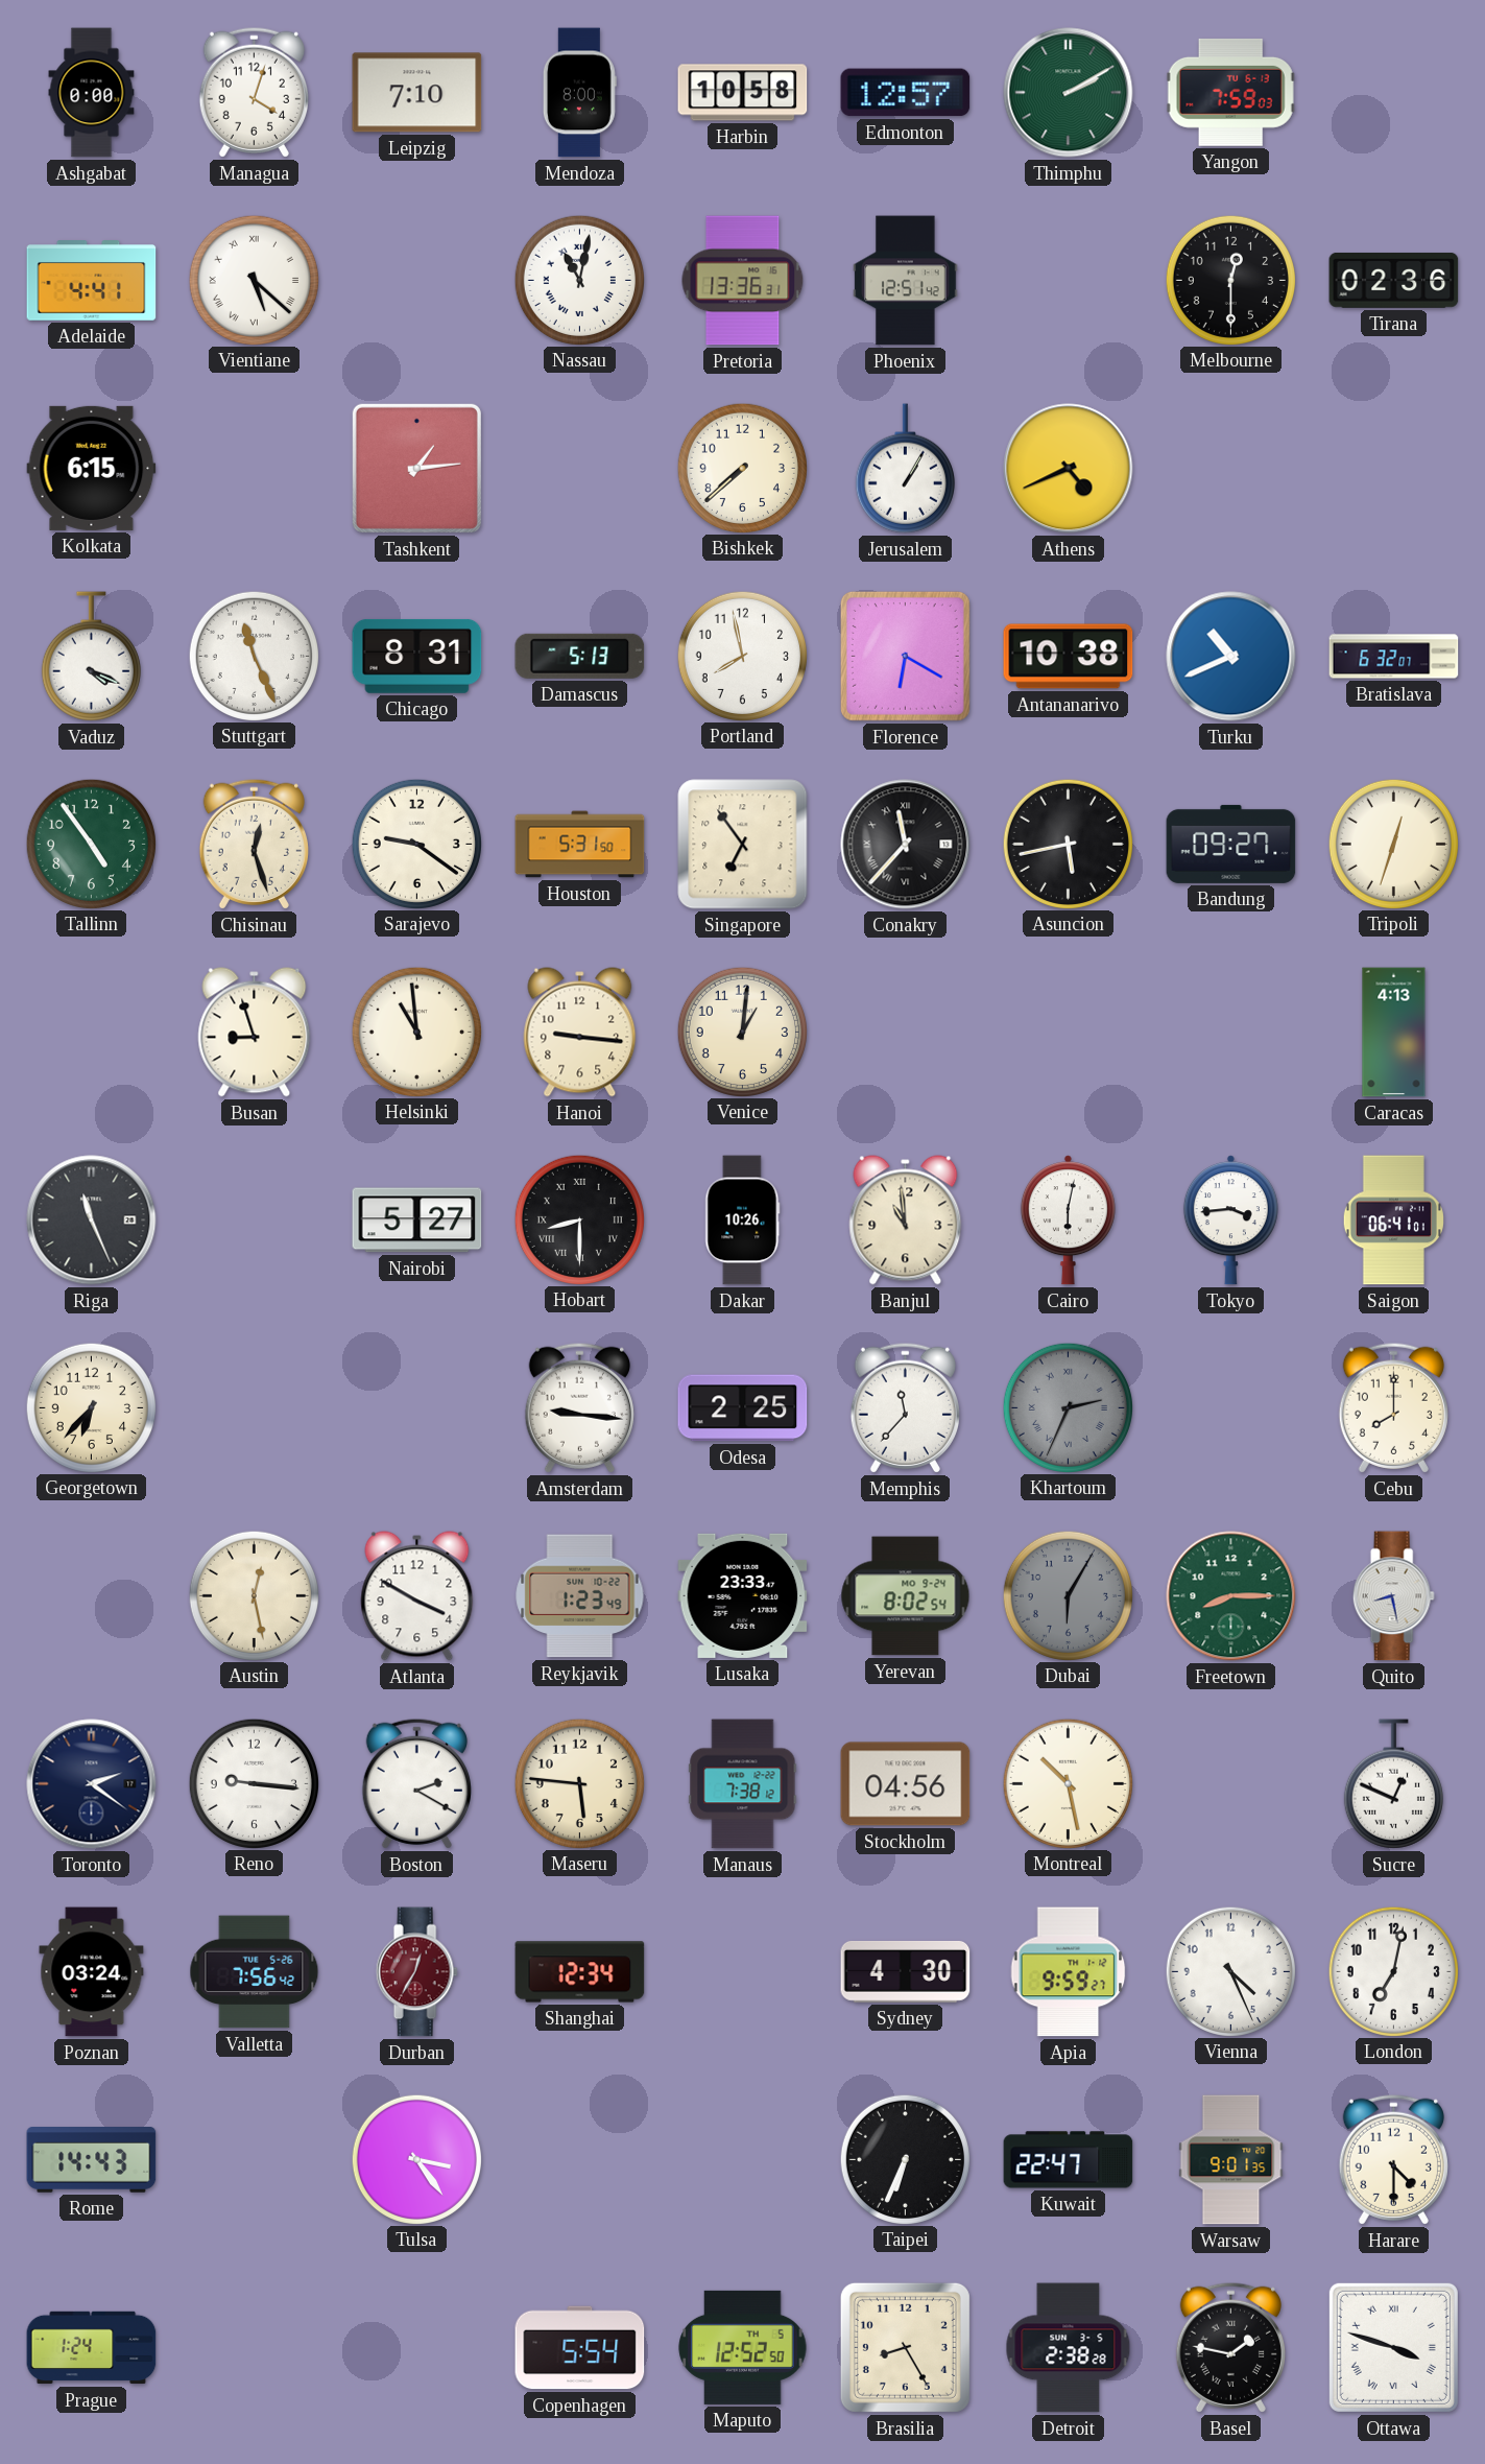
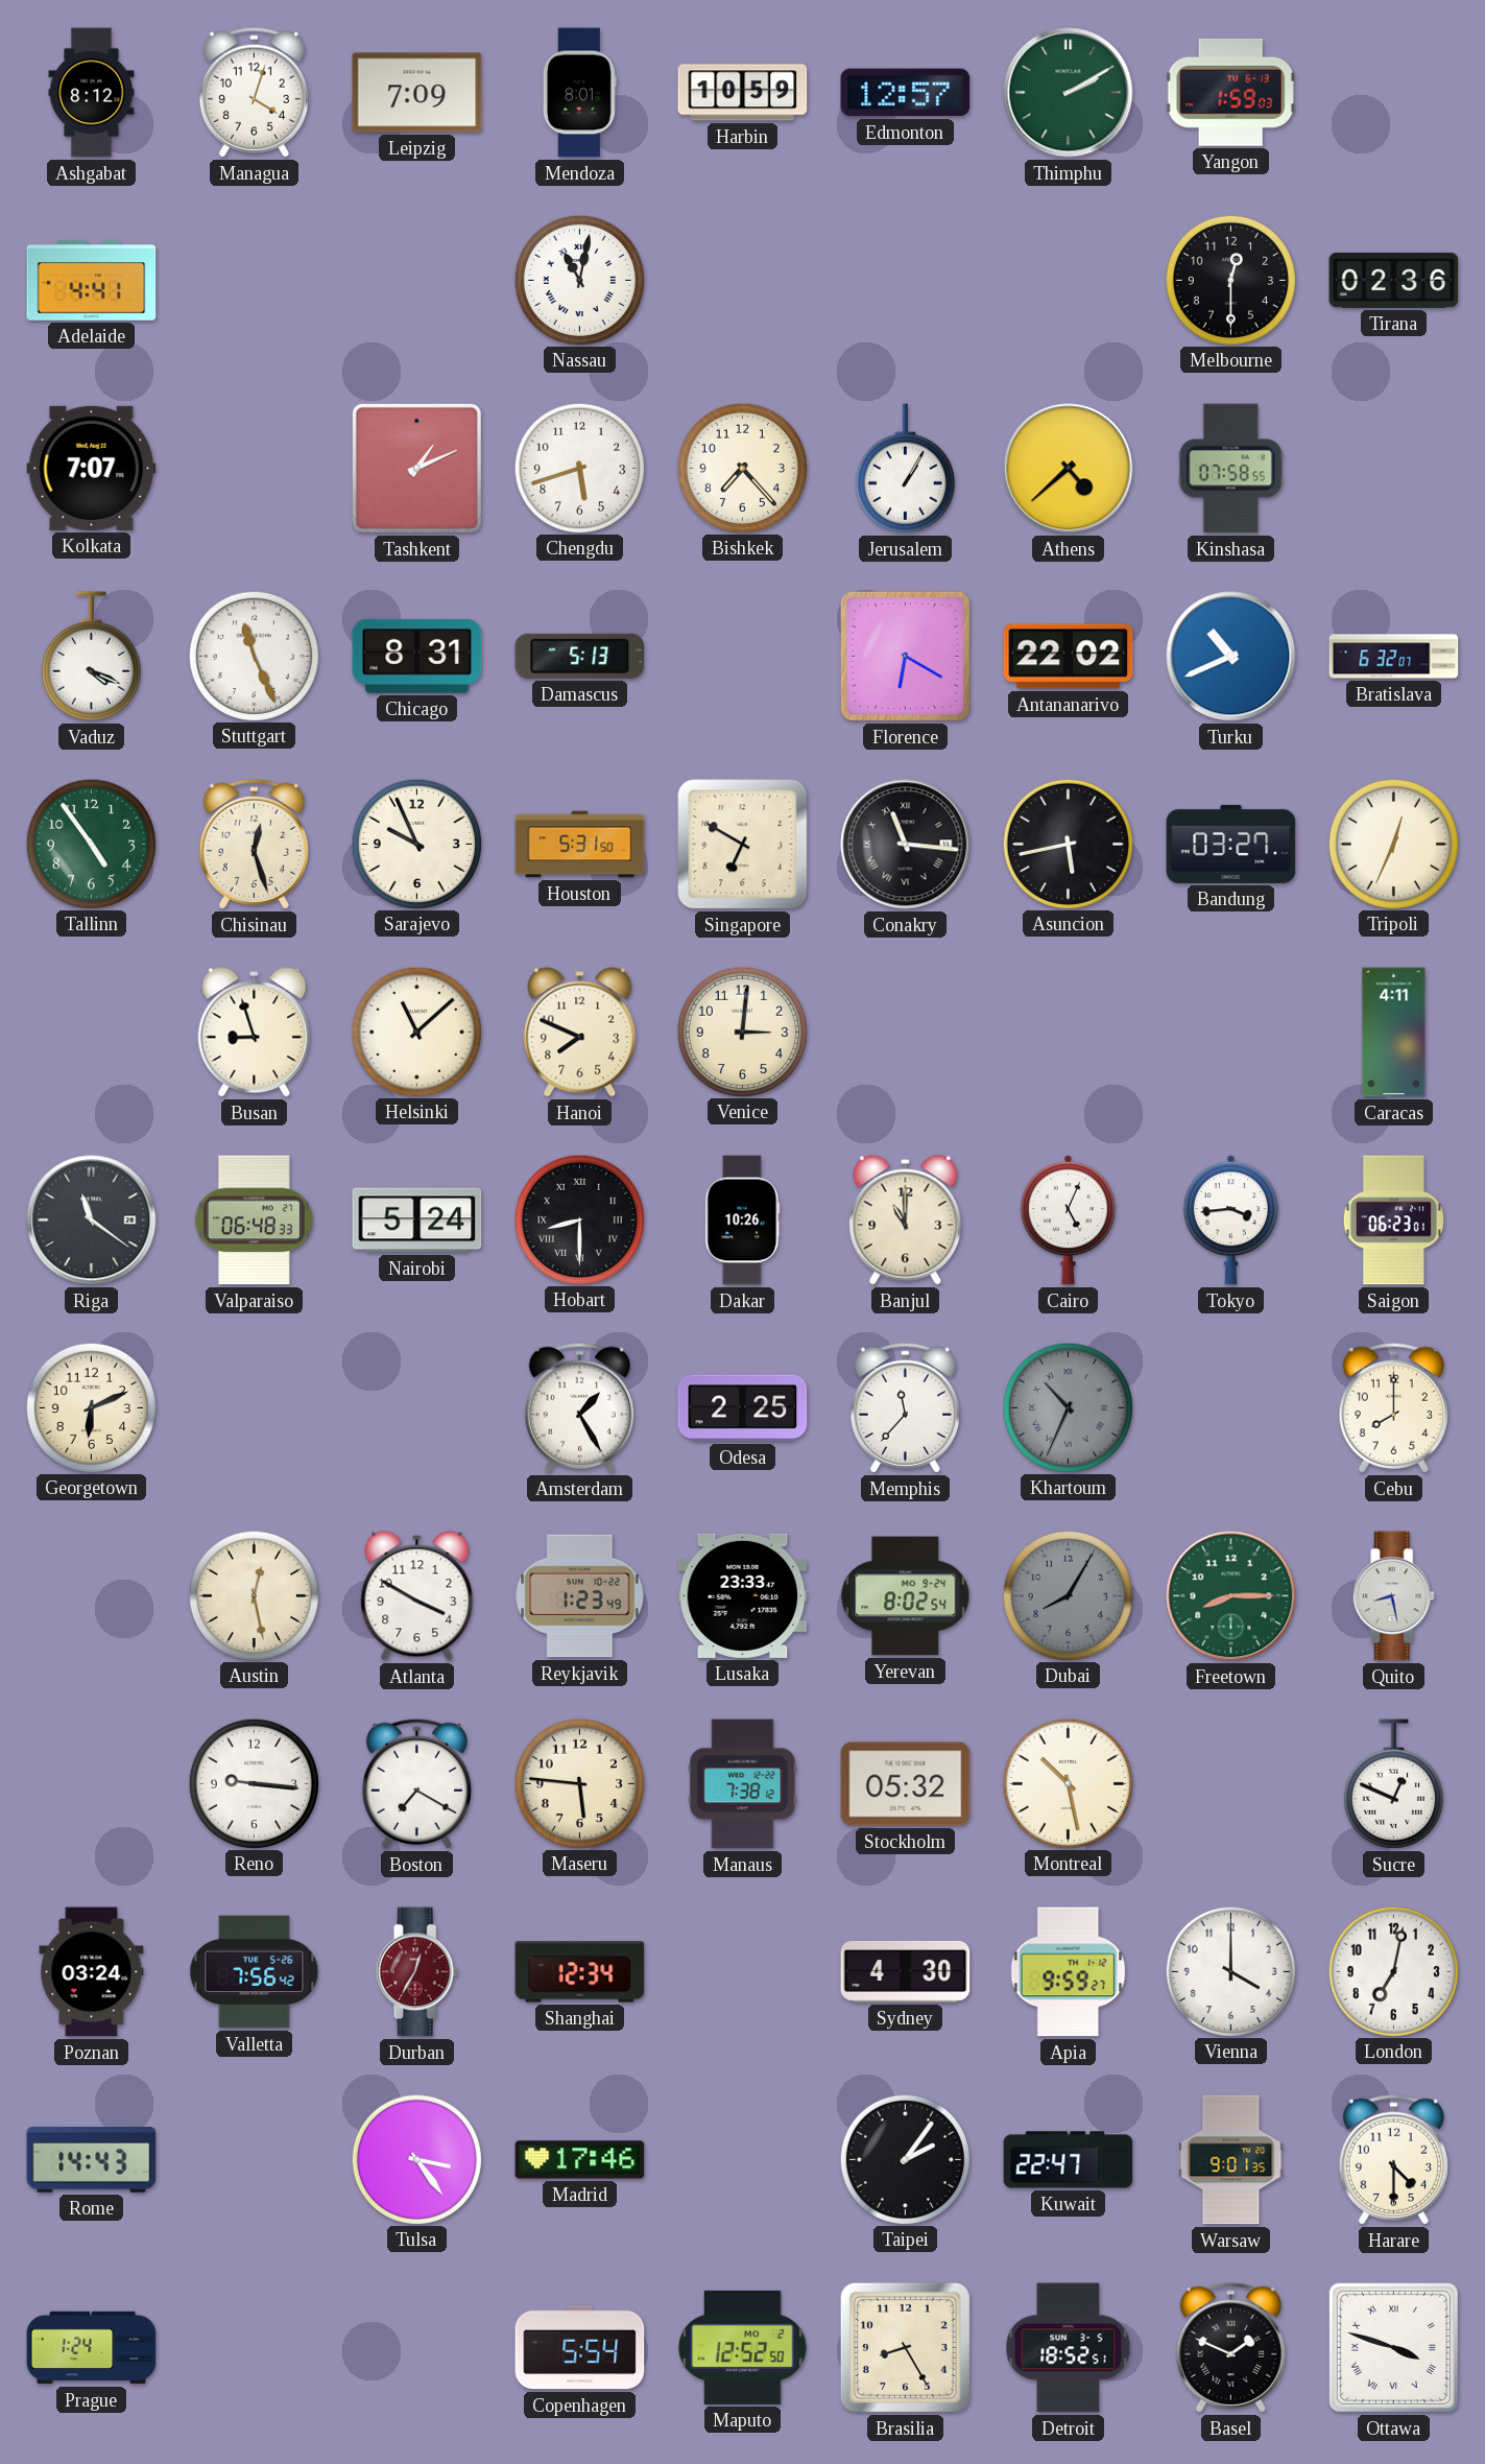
Ashgabat: 0:00 -> 8:12 (92, 93)
Leipzig: 7:10 -> 7:09 (417, 93)
Mendoza: 8:00 -> 8:01 (579, 93)
Harbin: 10:58 -> 10:59 (743, 93)
Yangon: 7:59 -> 1:59 (1230, 92)
Vientiane: 5:22 -> none (254, 280)
Pretoria: 13:36 -> none (743, 281)
Phoenix: 12:51 -> none (906, 281)
Kolkata: 6:15 -> 7:07 (92, 468)
Tashkent: 1:14 -> 1:11 (416, 468)
Chengdu: none -> 5:42 (579, 468)
Bishkek: 7:38 -> 7:23 (742, 468)
Athens: 4:41 -> 4:38 (1069, 469)
Kinshasa: none -> 07:58 (1230, 469)
Portland: 7:58 -> none (742, 656)
Antananarivo: 10:38 -> 22:02 (1069, 657)
Sarajevo: 9:21 -> 9:56 (416, 844)
Singapore: 6:54 -> 6:50 (743, 845)
Conakry: 11:37 -> 11:16 (906, 845)
Bandung: 09:27 -> 03:27 (1231, 844)
Tripoli: 12:33 -> 12:34 (1393, 844)
Helsinki: 10:59 -> 11:08 (416, 1032)
Hanoi: 9:16 -> 7:49 (580, 1033)
Venice: 1:01 -> 3:01 (742, 1032)
Caracas: 4:13 -> 4:11 (1394, 1033)
Riga: 11:26 -> 11:21 (92, 1221)
Valparaiso: none -> 06:48 (254, 1221)
Nairobi: 5:27 -> 5:24 (417, 1221)
Banjul: 10:59 -> 11:00 (906, 1221)
Cairo: 6:02 -> 5:04 (1068, 1221)
Saigon: 06:41 -> 06:23 (1393, 1221)
Georgetown: 6:37 -> 6:11 (91, 1407)
Amsterdam: 9:16 -> 1:25 (579, 1407)
Khartoum: 2:34 -> 10:34 (1068, 1407)
Dubai: 6:05 -> 8:05 (1068, 1595)
Toronto: 2:21 -> none (92, 1784)
Boston: 2:20 -> 7:20 (416, 1783)
Stockholm: 04:56 -> 05:32 (906, 1784)
Vienna: 4:26 -> 4:00 (1230, 1971)
Madrid: none -> 17:46 (580, 2160)
Taipei: 6:34 -> 2:06 (905, 2159)
Maputo date: TH 5 -> MO 2 (743, 2347)
Detroit: 2:38 -> 18:52 (1069, 2348)
Basel: 1:47 -> 1:49 (1230, 2347)
